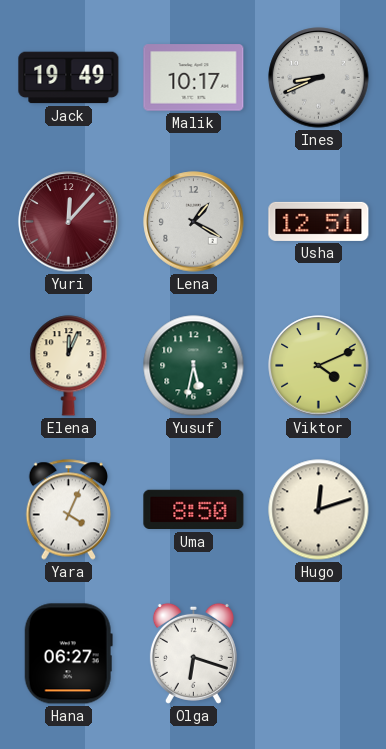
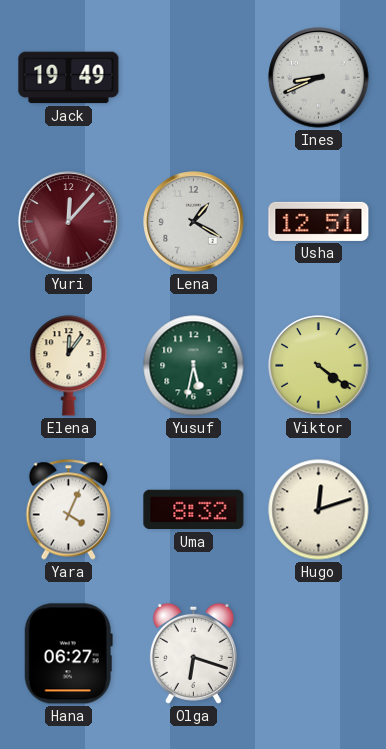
Malik: 10:17 -> none (194, 78)
Elena: 12:04 -> 12:06 (69, 366)
Viktor: 4:11 -> 4:21 (319, 366)
Uma: 8:50 -> 8:32 (194, 510)
